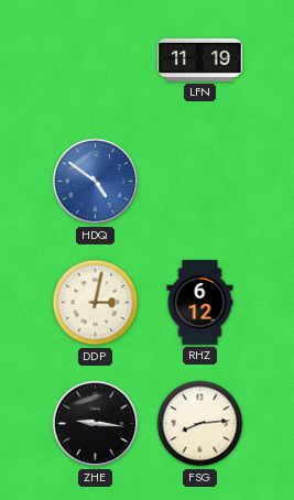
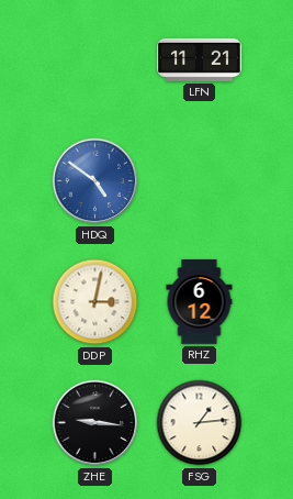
LFN: 11:19 -> 11:21 (200, 59)
FSG: 8:14 -> 1:14 (200, 423)
